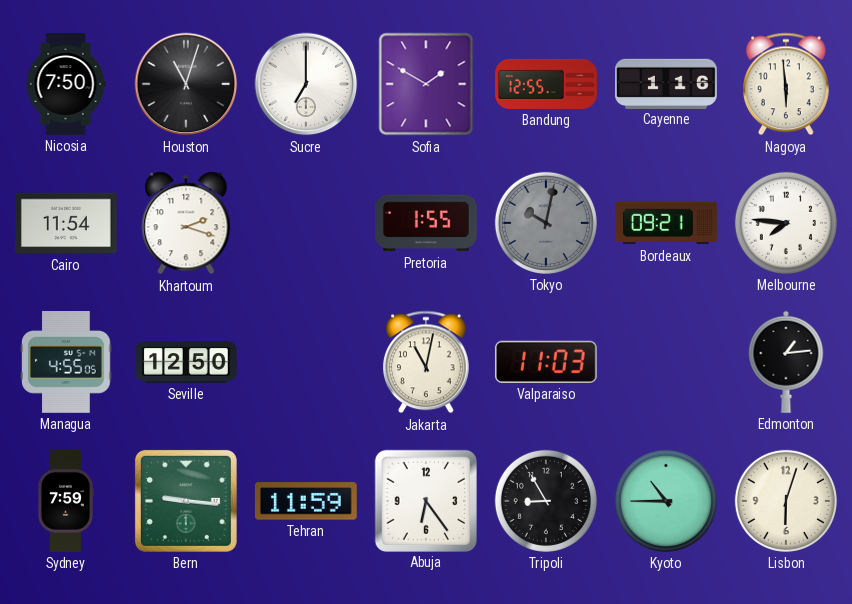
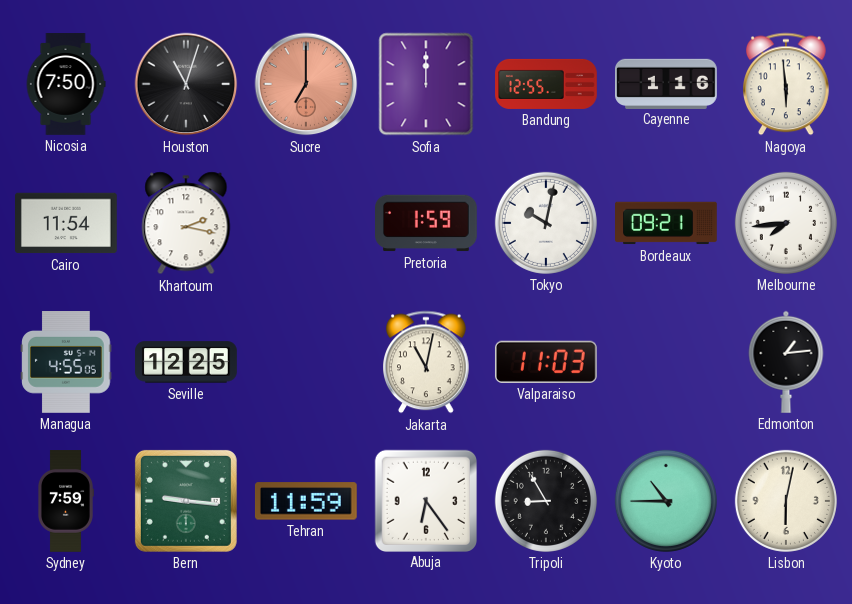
Sucre dial: white -> salmon (306, 84)
Sofia: 1:50 -> 12:00 (426, 84)
Khartoum: 2:18 -> 2:17 (186, 223)
Pretoria: 1:55 -> 1:59 (427, 223)
Tokyo dial: grey -> white (546, 223)
Melbourne: 7:46 -> 7:44 (786, 223)
Seville: 12:50 -> 12:25 (186, 362)
Lisbon: 6:03 -> 6:02 (786, 501)
